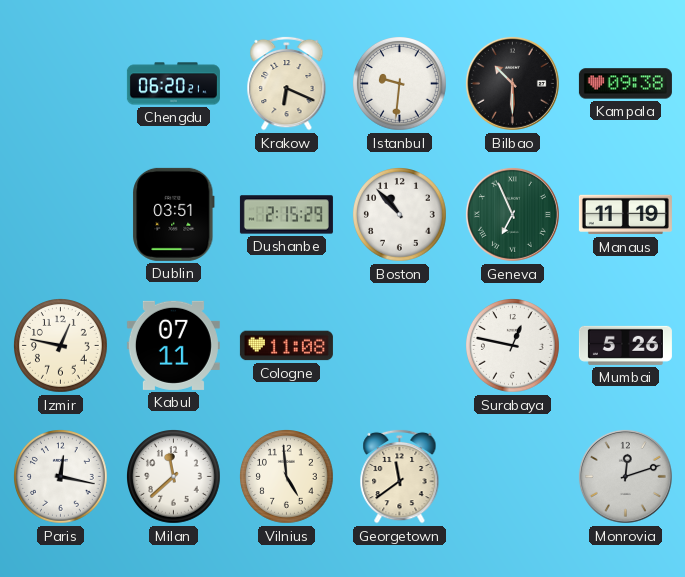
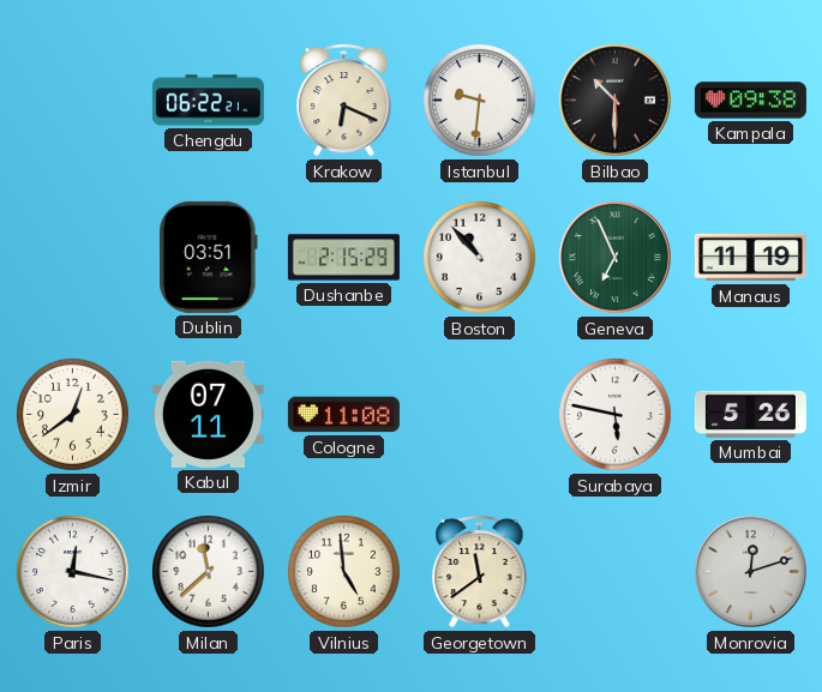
Chengdu: 06:20 -> 06:22 (208, 101)
Izmir: 12:47 -> 12:39 (73, 415)
Surabaya: 12:47 -> 5:47 (616, 415)
